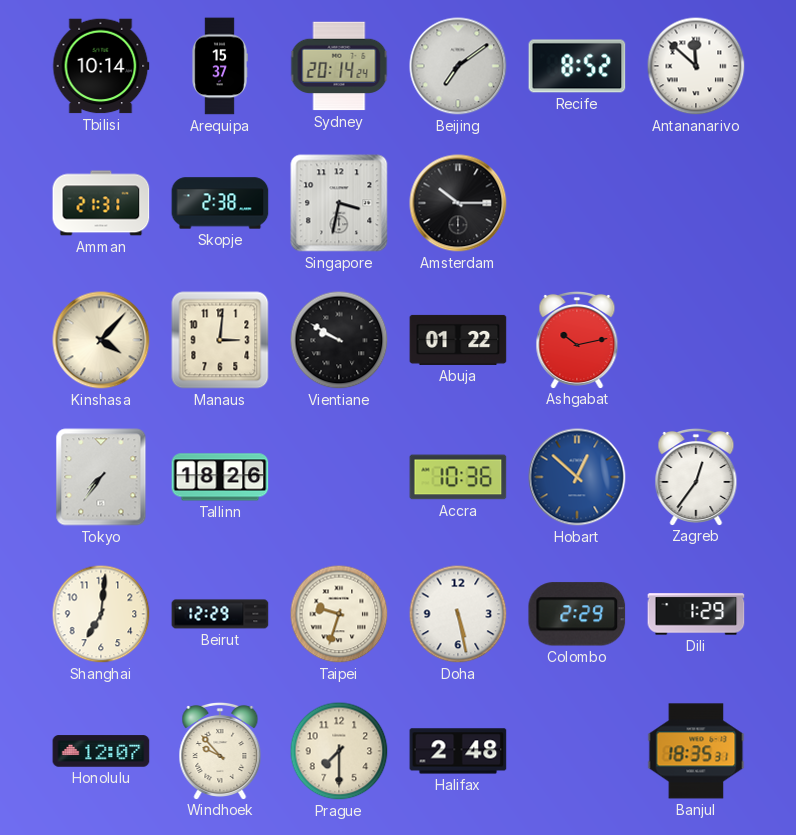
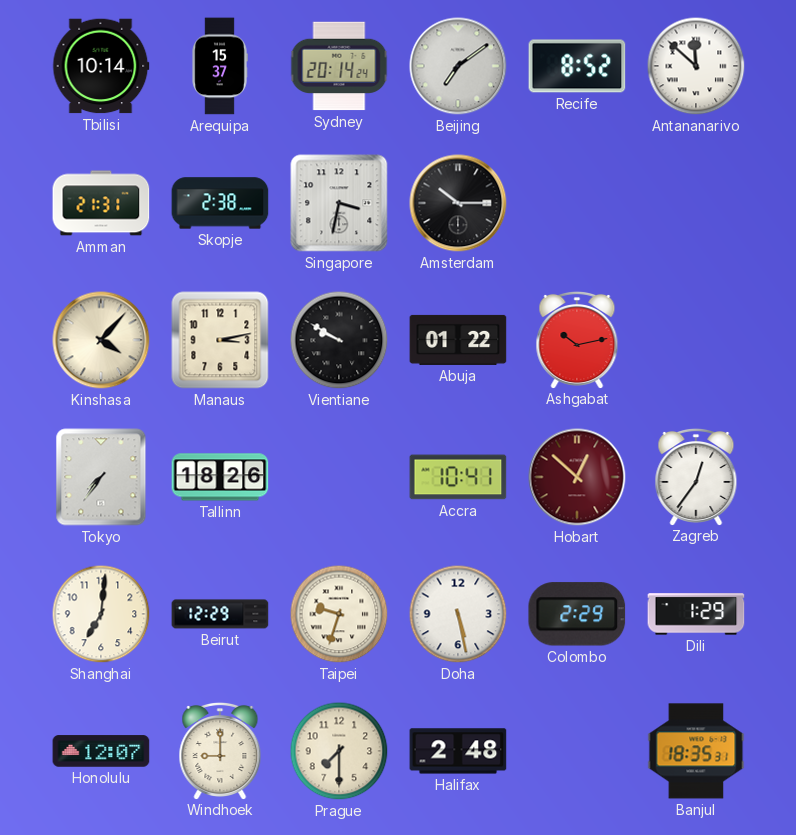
Manaus: 3:01 -> 3:13 (220, 340)
Accra: 10:36 -> 10:41 (458, 477)
Hobart dial: blue -> burgundy (577, 477)
Windhoek: 9:53 -> 9:00 (220, 750)
